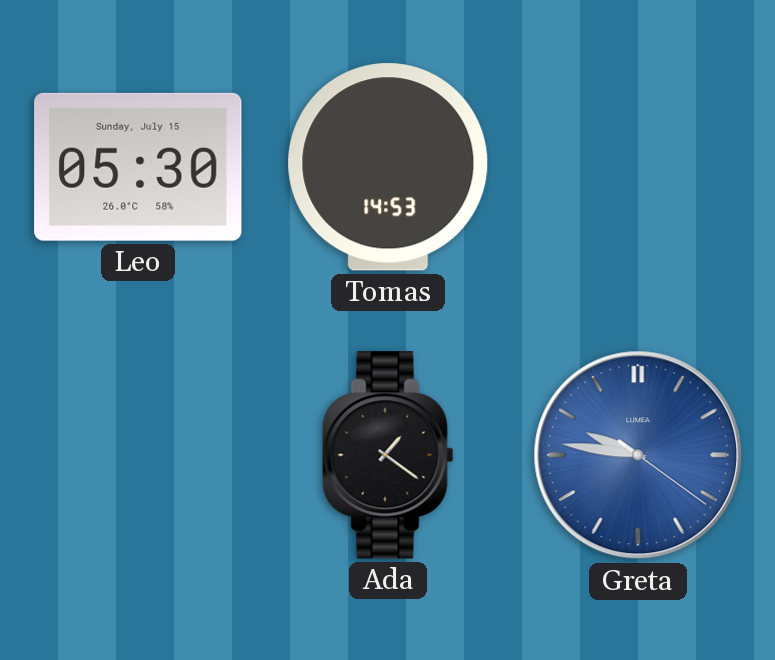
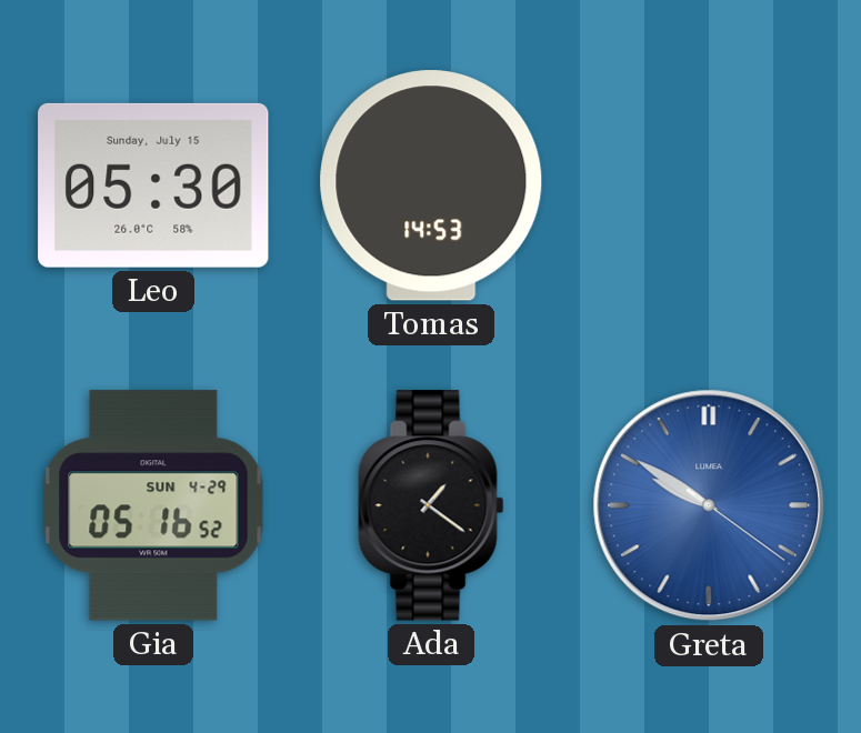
Gia: none -> 05:16 (153, 505)
Greta: 9:46 -> 9:50 (709, 505)
